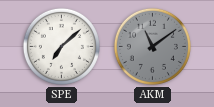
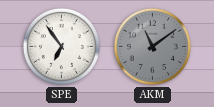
SPE: 7:08 -> 6:54 (61, 46)
